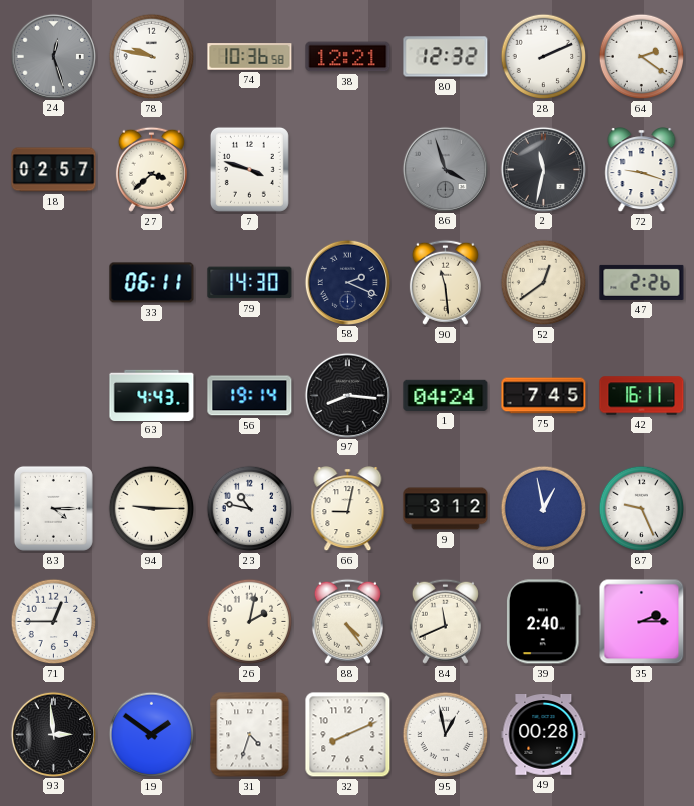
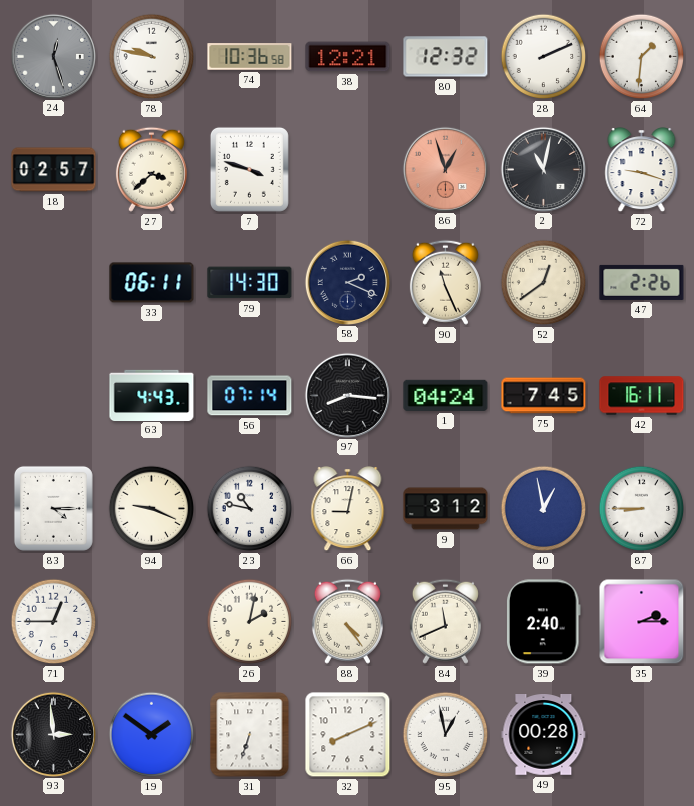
64: 2:21 -> 1:31 (642, 57)
86: 3:57 -> 12:57 (445, 169)
86 dial: grey -> salmon (445, 169)
2: 11:32 -> 11:02 (543, 169)
90: 11:29 -> 11:26 (445, 282)
56: 19:14 -> 07:14 (250, 396)
94: 9:15 -> 9:19 (152, 509)
87: 9:26 -> 8:45 (642, 509)
31: 4:33 -> 6:33 (250, 735)
